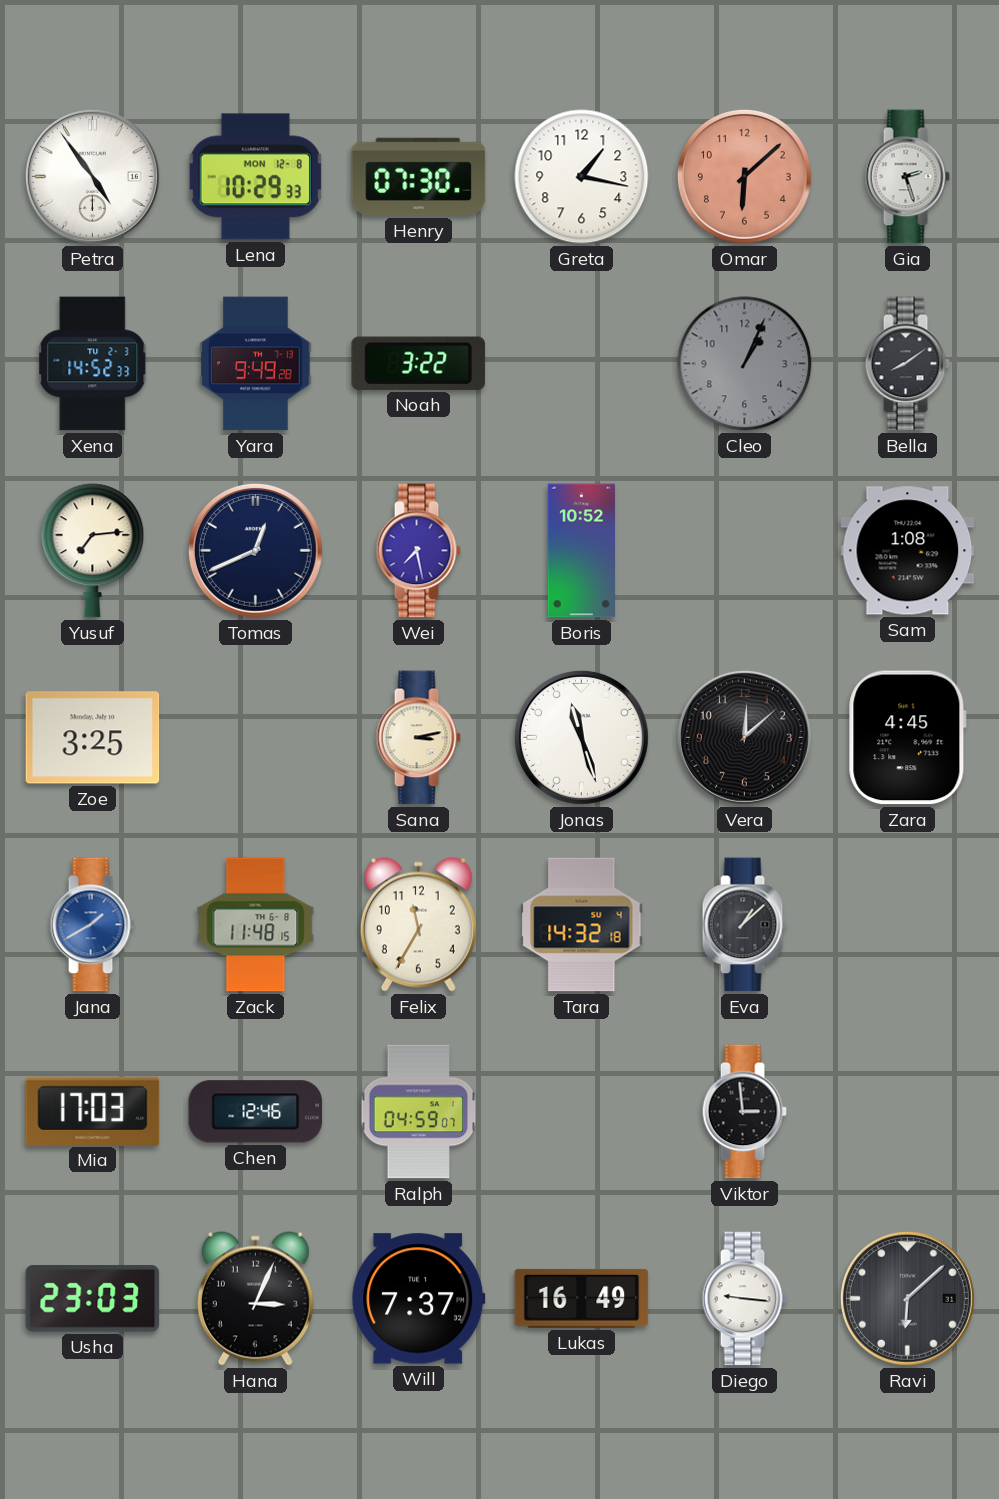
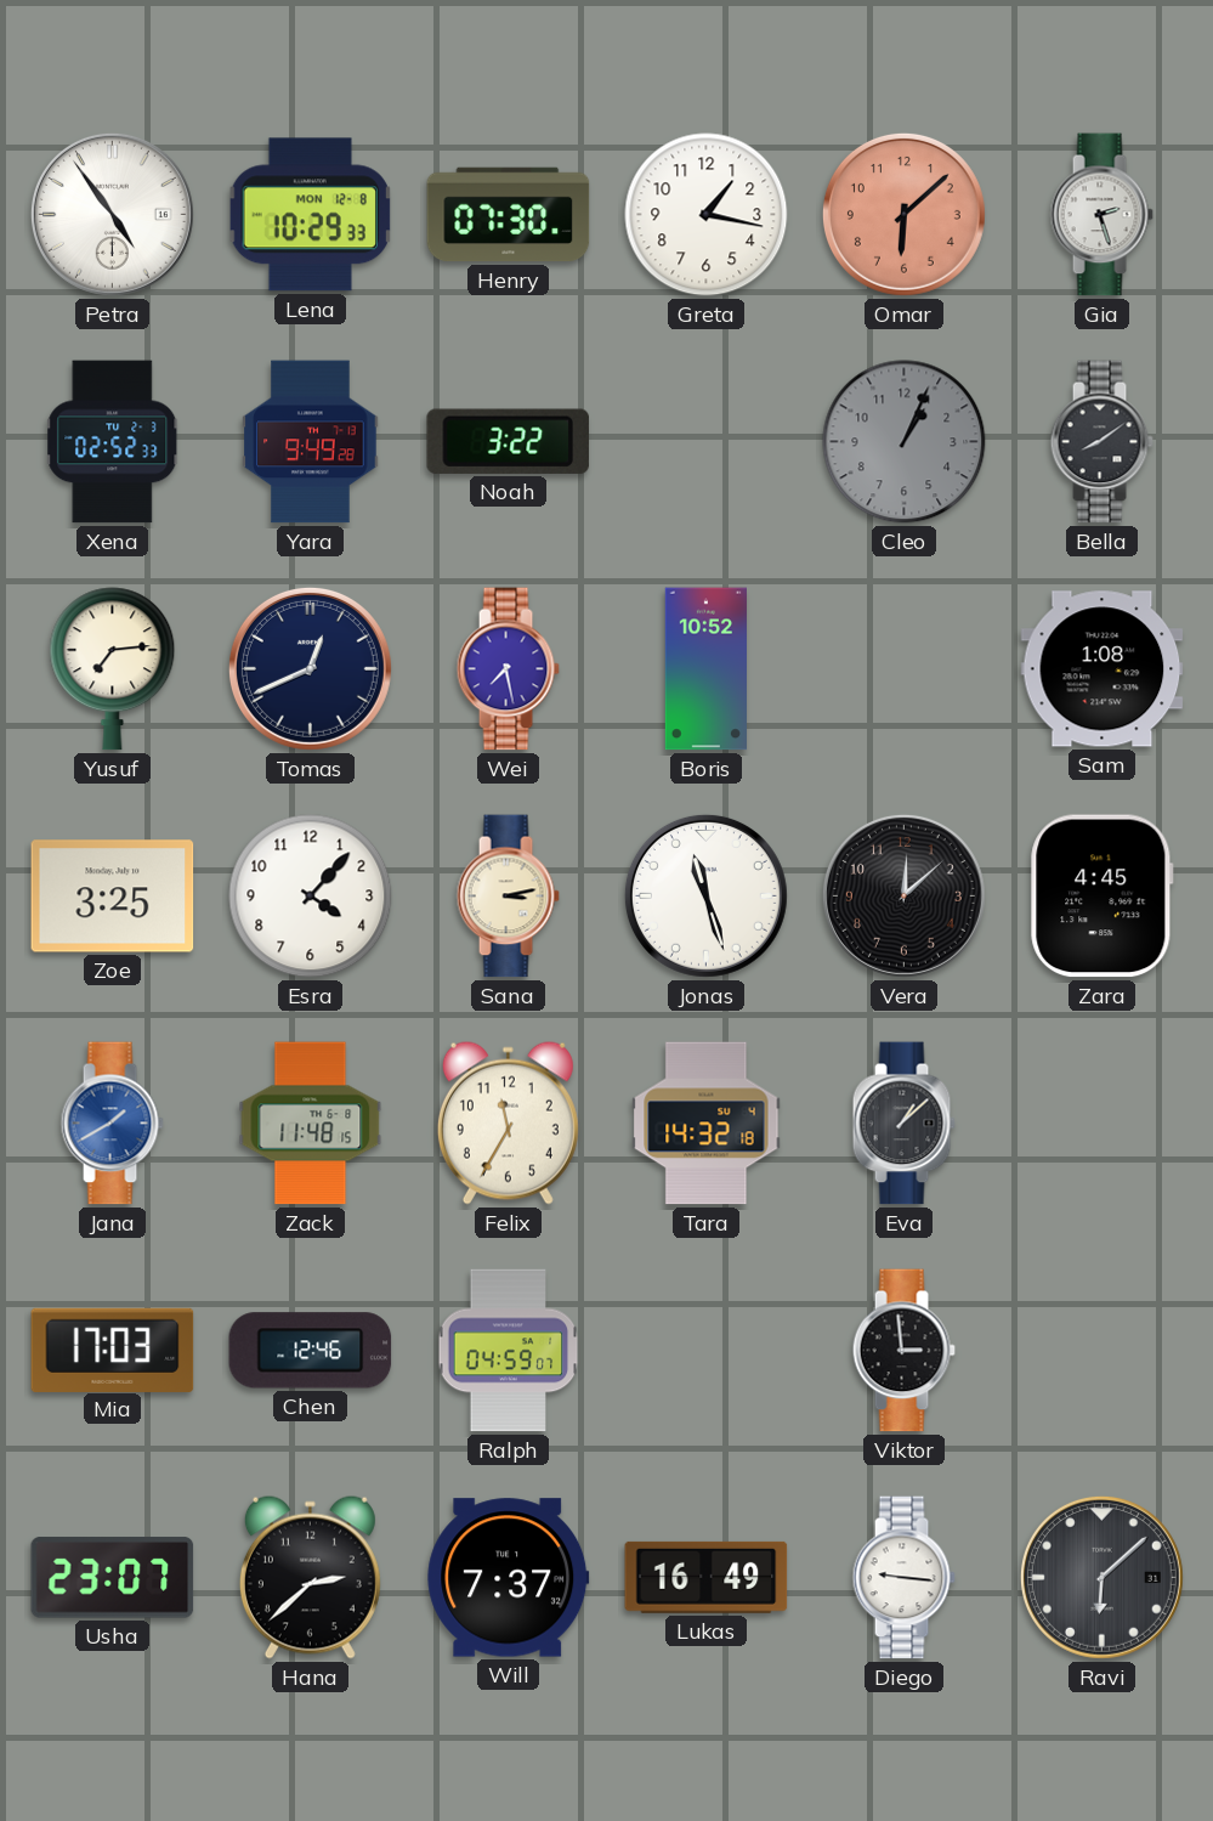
Xena: 14:52 -> 02:52 (113, 442)
Esra: none -> 4:07 (311, 897)
Usha: 23:03 -> 23:07 (113, 1578)
Hana: 3:04 -> 2:38 (310, 1577)
